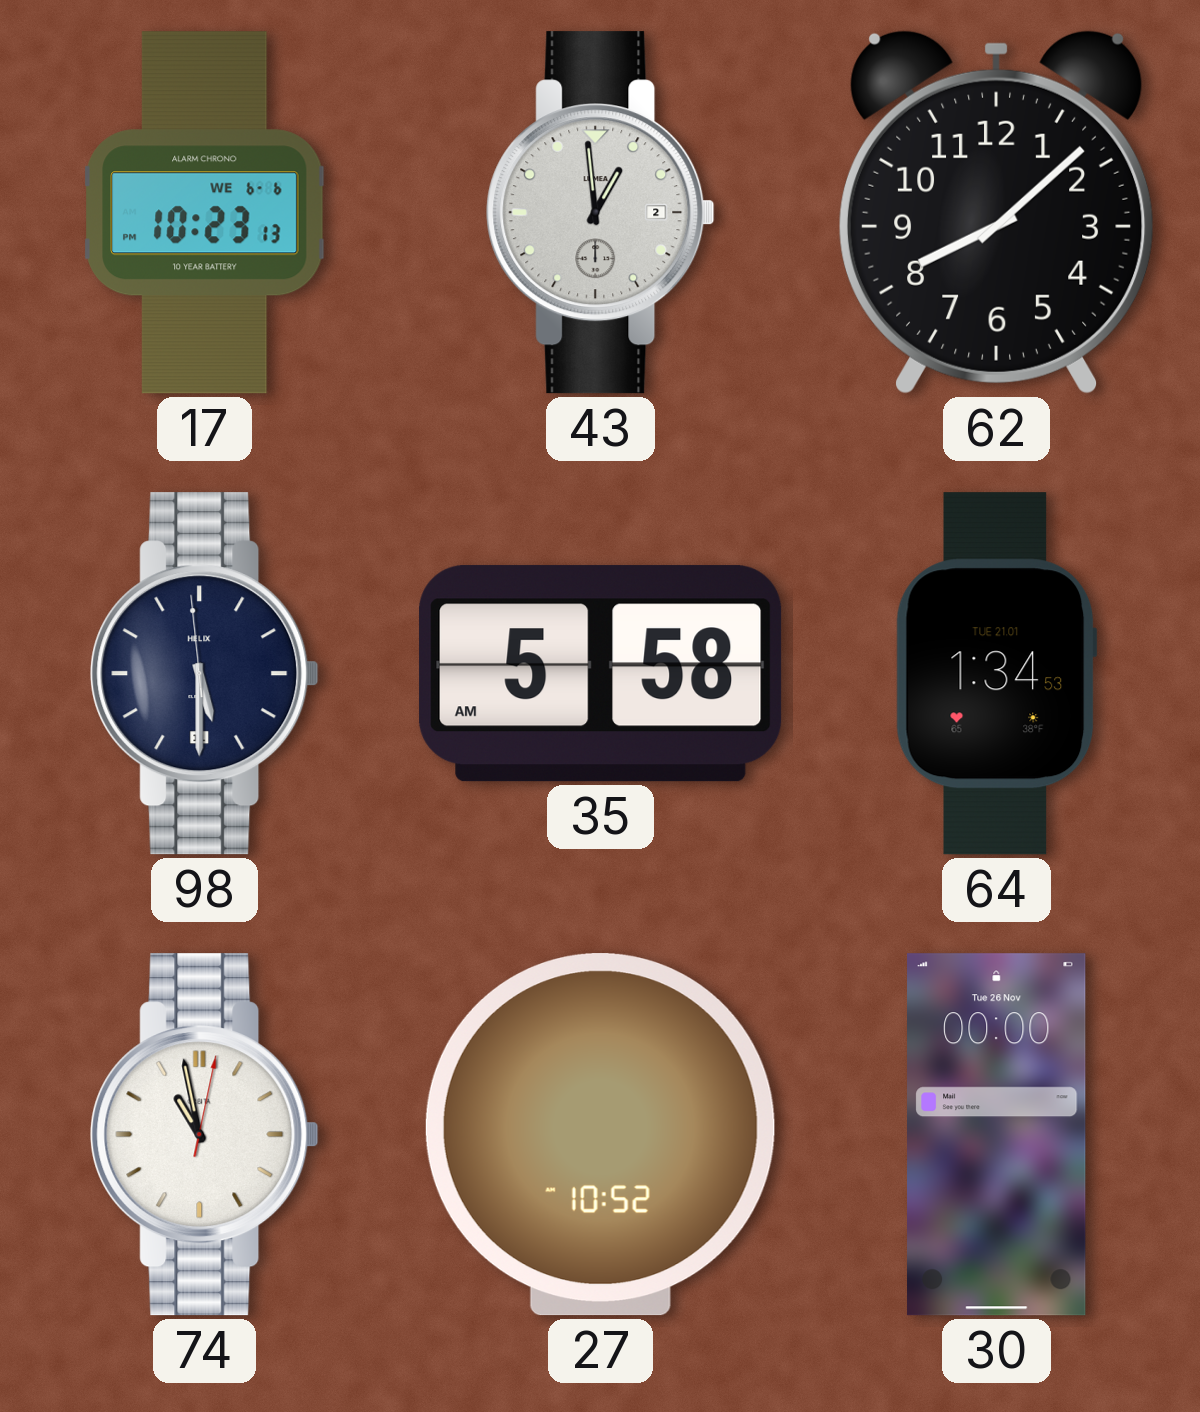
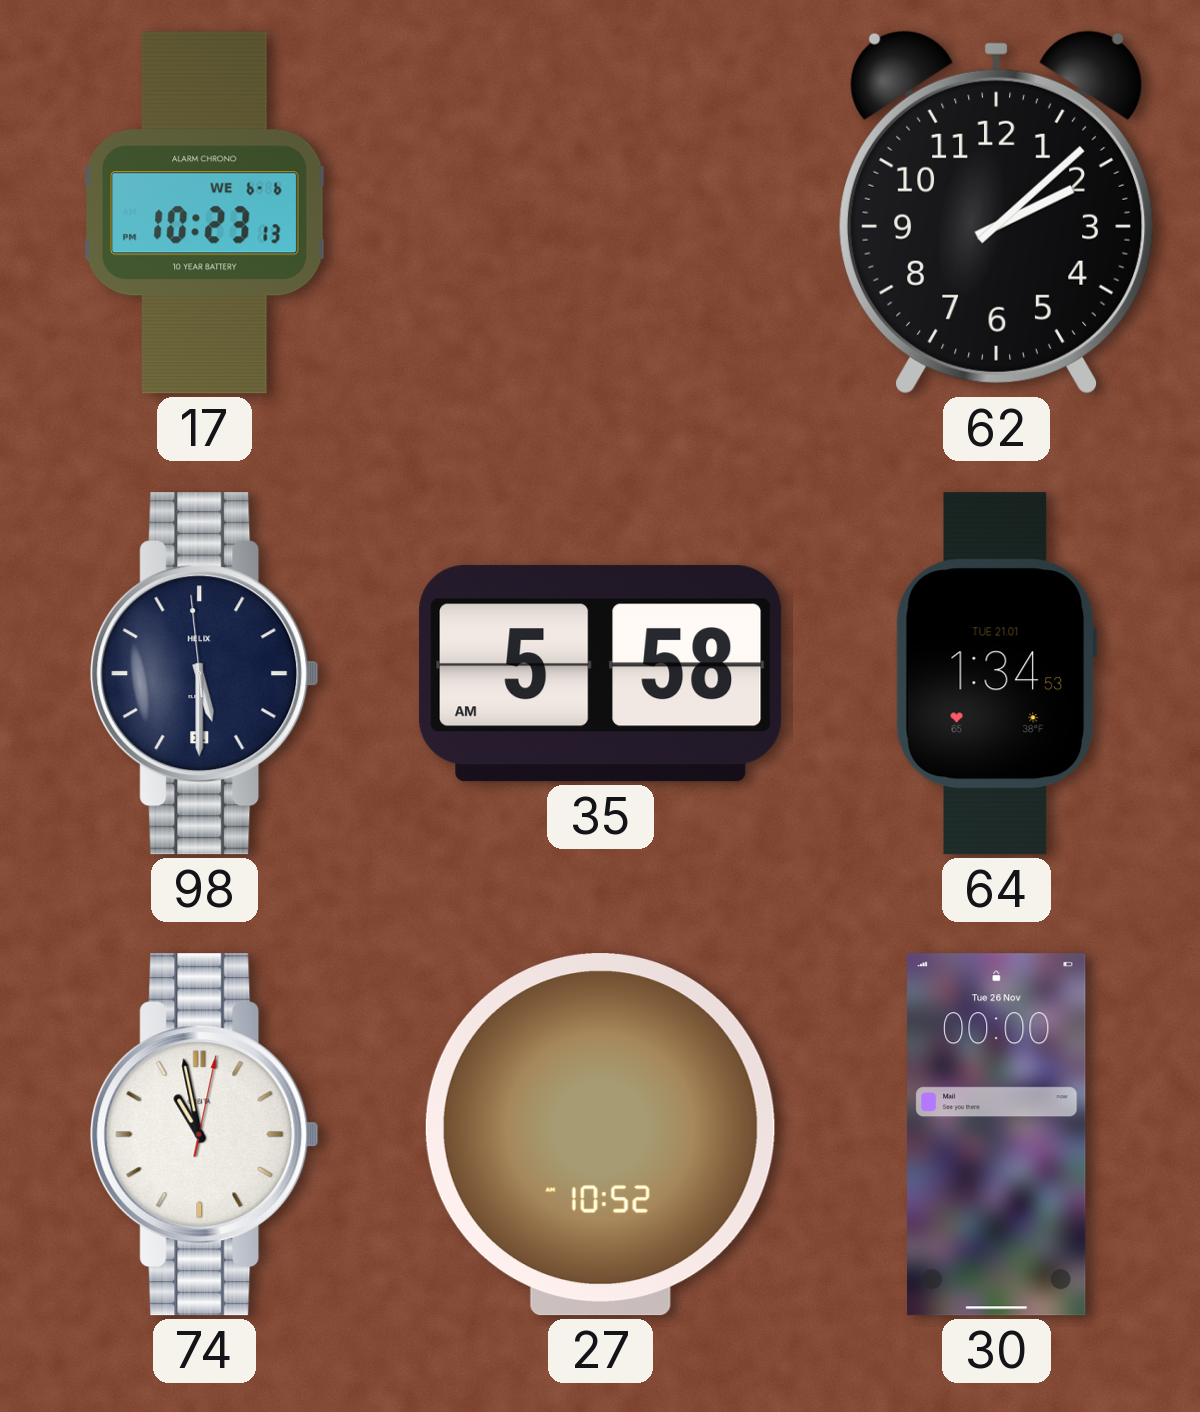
43: 12:59 -> none (601, 213)
62: 8:08 -> 2:08 (997, 212)
